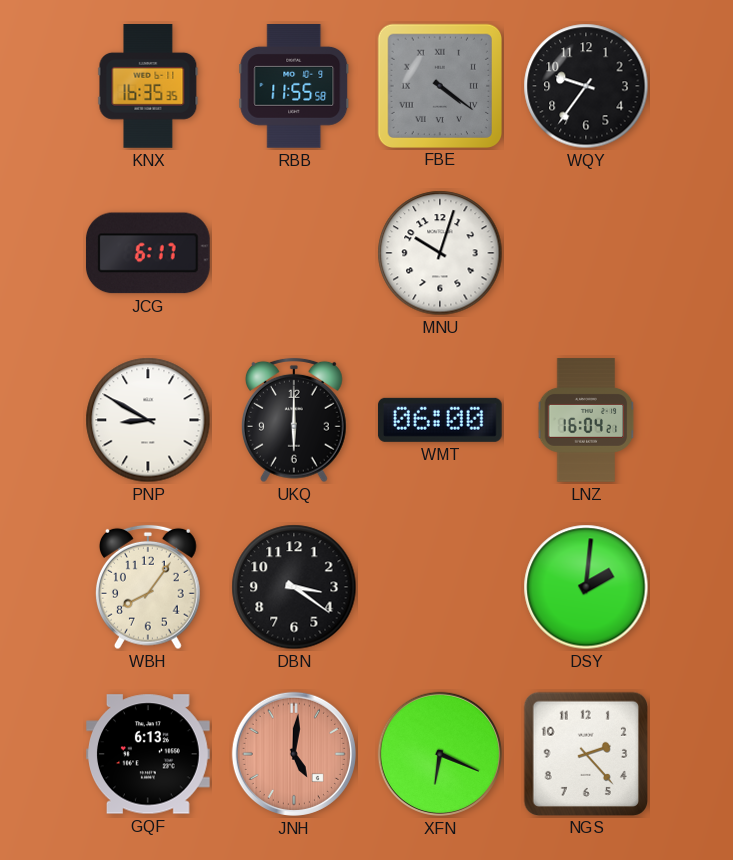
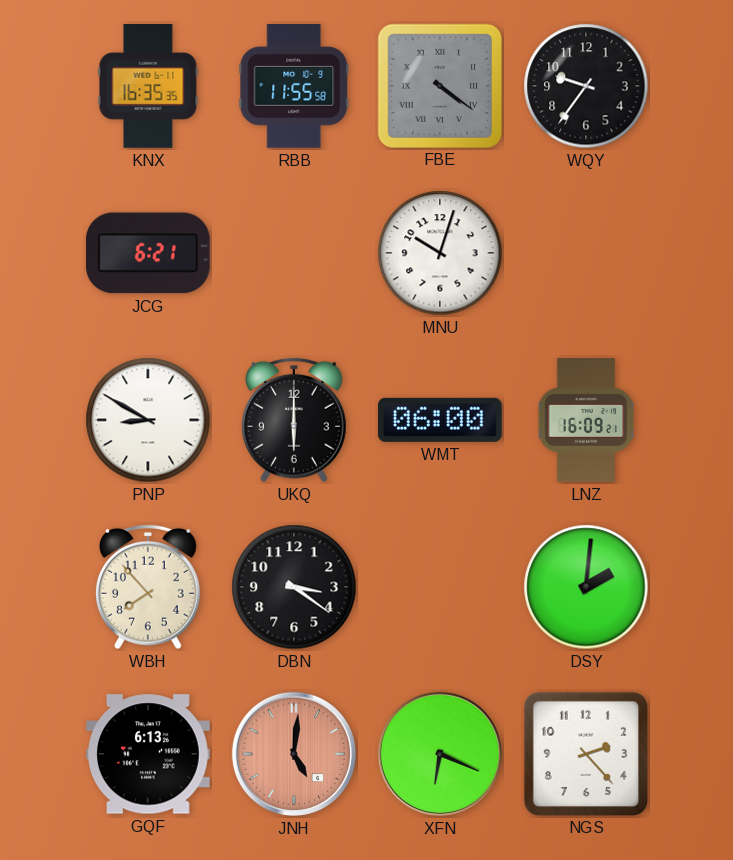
JCG: 6:17 -> 6:21 (148, 253)
LNZ: 16:04 -> 16:09 (586, 420)
WBH: 8:06 -> 7:53 (149, 587)
